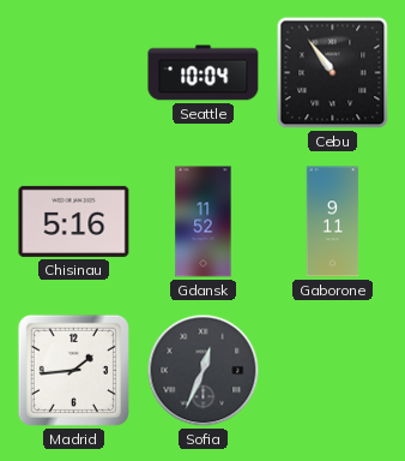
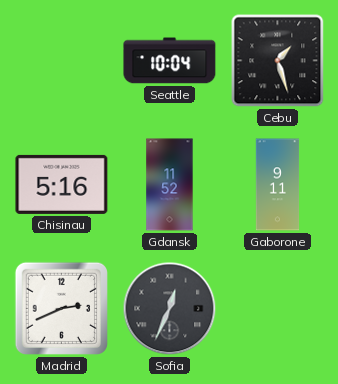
Cebu: 10:54 -> 1:27 (278, 61)
Madrid: 1:44 -> 2:41 (61, 308)
